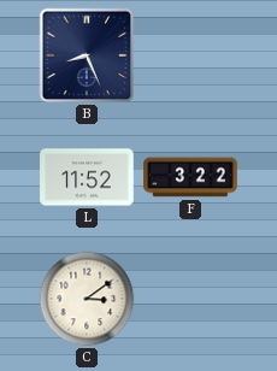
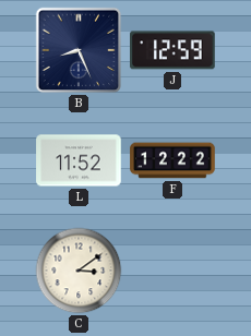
J: none -> 12:59 (172, 50)
F: 3:22 -> 12:22 (172, 160)
